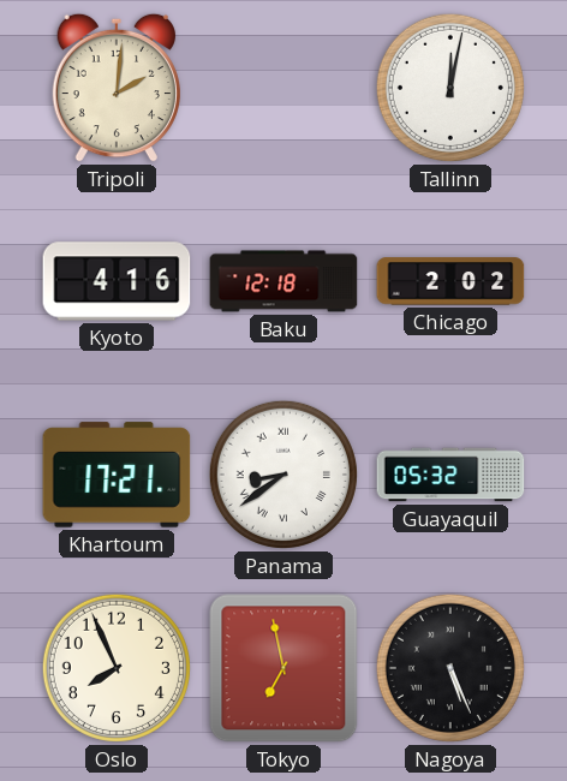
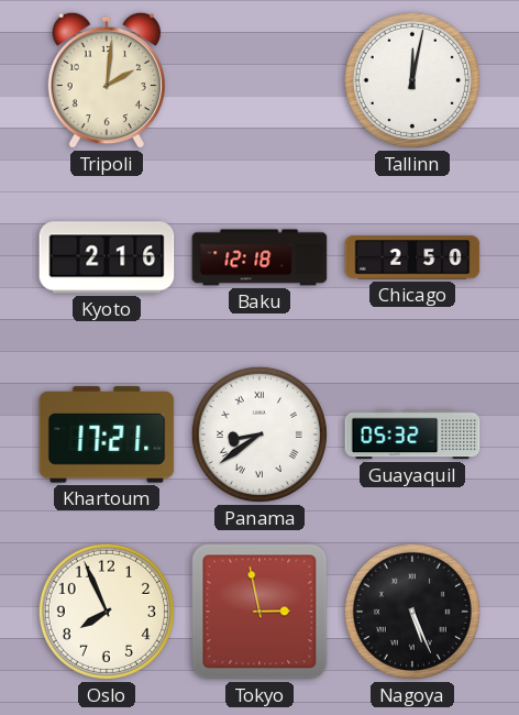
Kyoto: 4:16 -> 2:16 (107, 257)
Chicago: 2:02 -> 2:50 (412, 257)
Tokyo: 6:58 -> 2:58 (259, 612)
